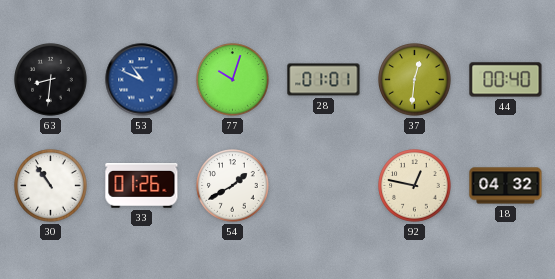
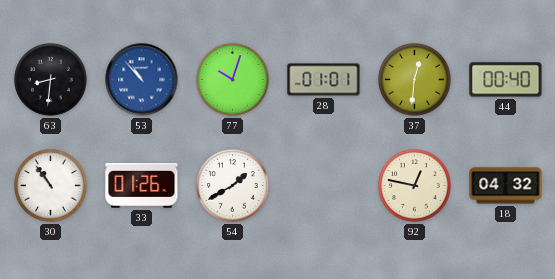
53: 10:49 -> 10:53 (142, 80)
